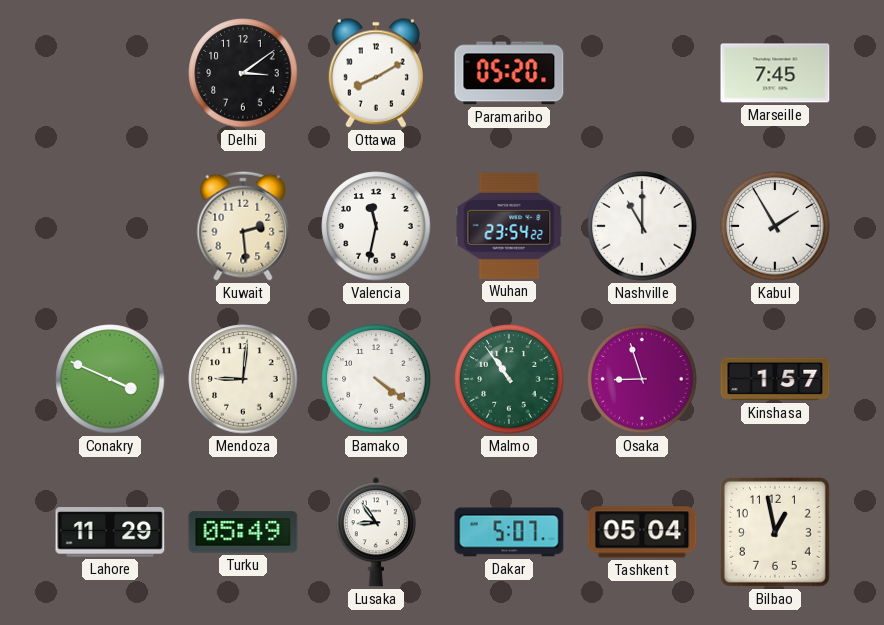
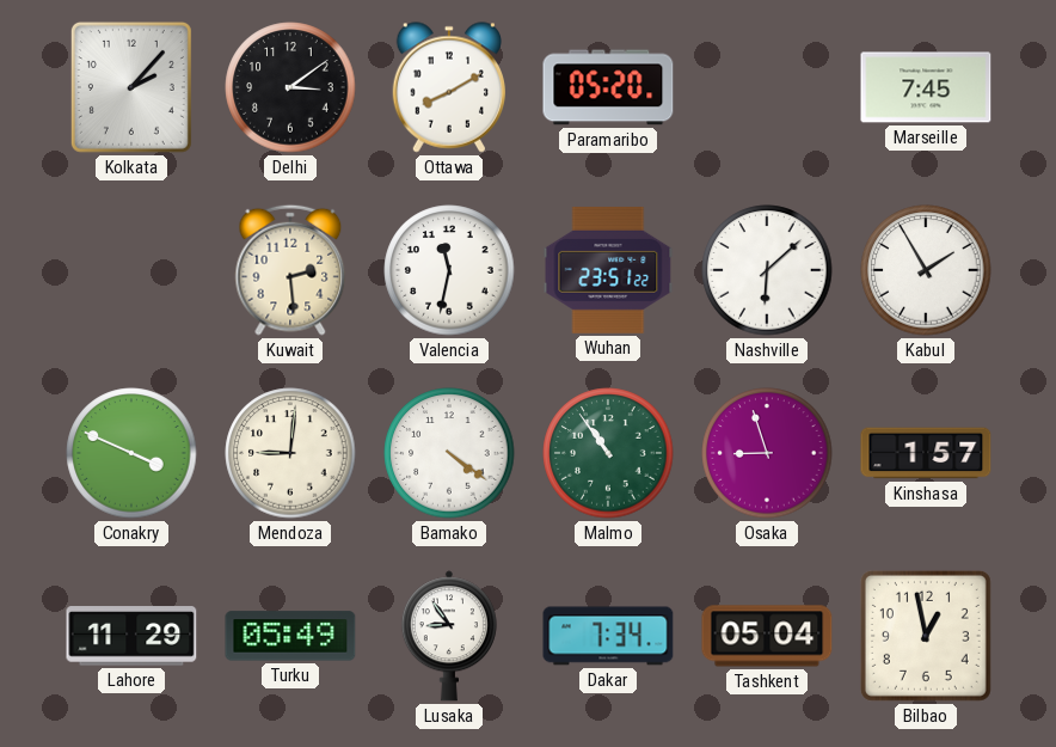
Kolkata: none -> 2:07 (131, 87)
Wuhan: 23:54 -> 23:51 (608, 270)
Nashville: 11:00 -> 6:08 (767, 270)
Dakar: 5:07 -> 7:34 (608, 636)
